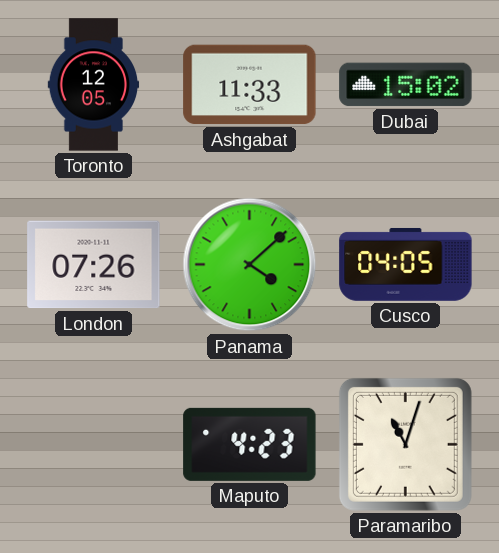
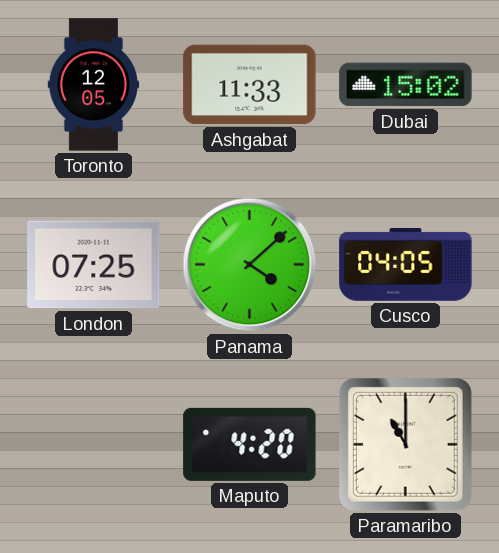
London: 07:26 -> 07:25 (94, 265)
Maputo: 4:23 -> 4:20 (250, 444)
Paramaribo: 11:03 -> 11:00 (405, 444)
